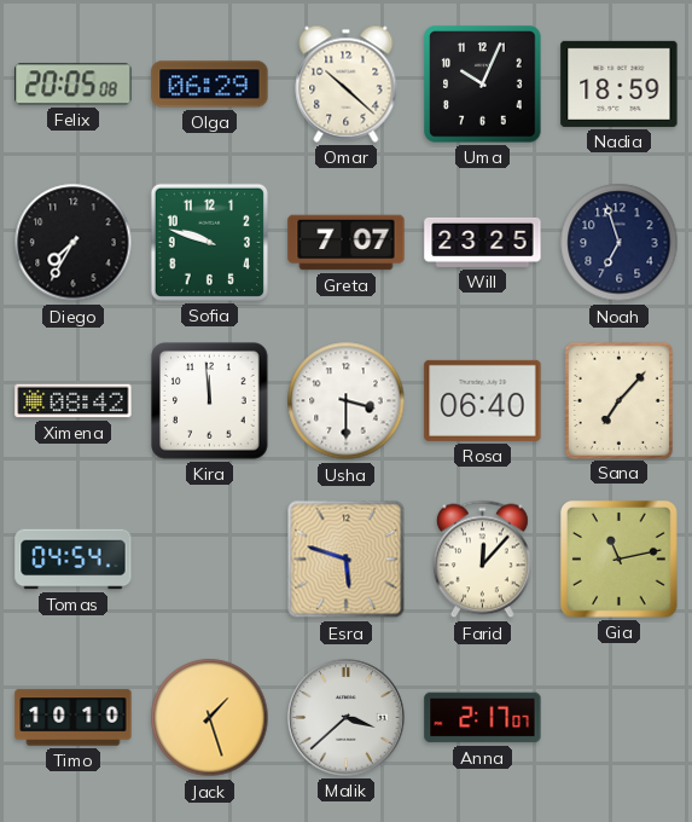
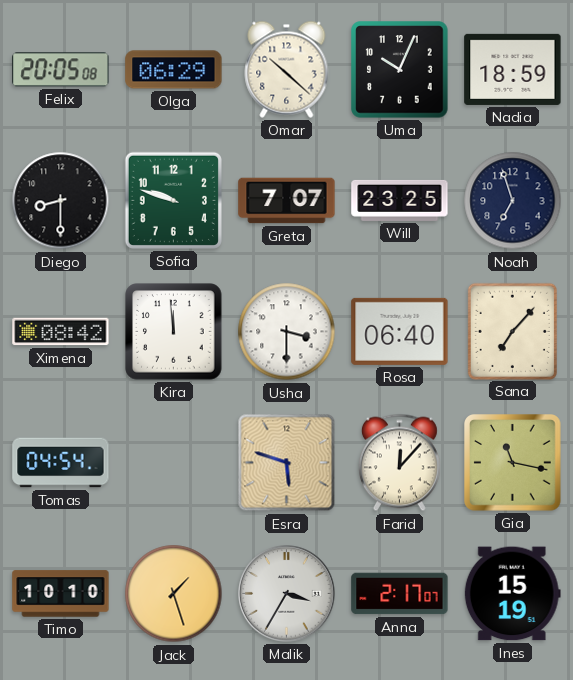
Diego: 7:35 -> 8:30 (61, 201)
Gia: 11:13 -> 11:17 (513, 463)
Malik: 3:38 -> 3:35 (287, 594)
Ines: none -> 15:19 (512, 594)
